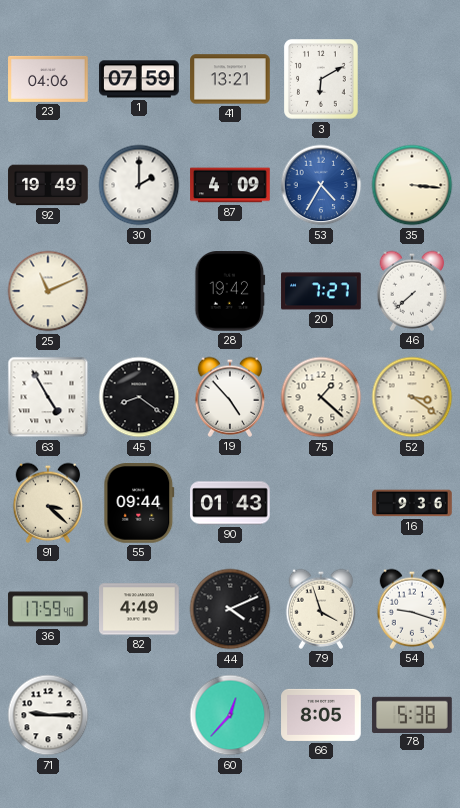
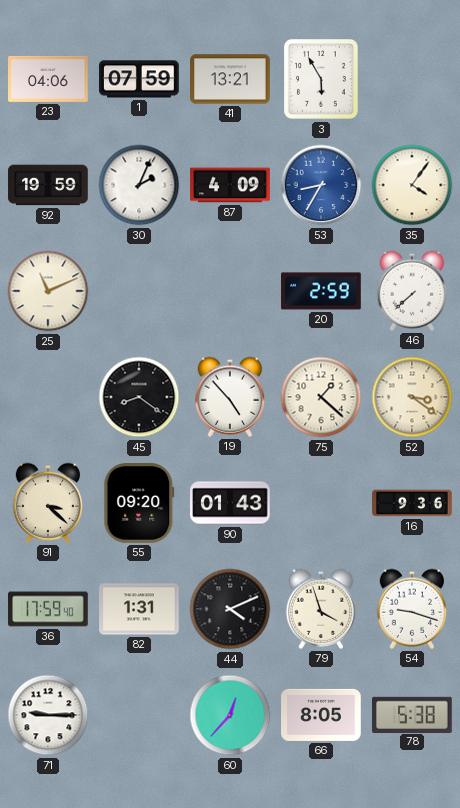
3: 6:10 -> 5:55 (321, 79)
92: 19:49 -> 19:59 (48, 185)
30: 2:00 -> 2:04 (139, 185)
53: 4:35 -> 8:35 (321, 185)
35: 3:16 -> 4:06 (412, 185)
28: 19:42 -> none (230, 291)
20: 7:27 -> 2:59 (321, 291)
63: 4:55 -> none (48, 397)
55: 09:44 -> 09:20 (139, 503)
82: 4:49 -> 1:31 (139, 609)
